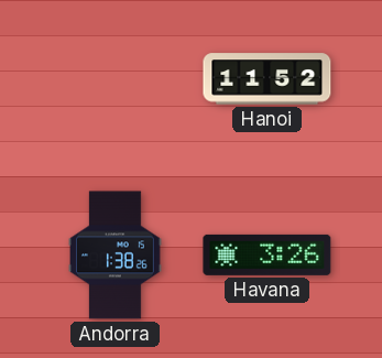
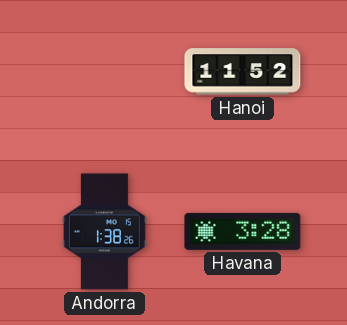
Havana: 3:26 -> 3:28 (243, 231)
